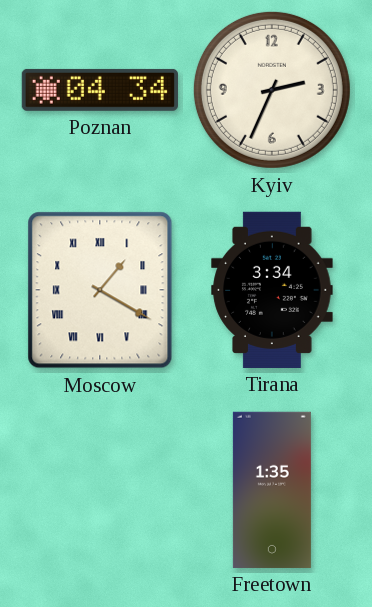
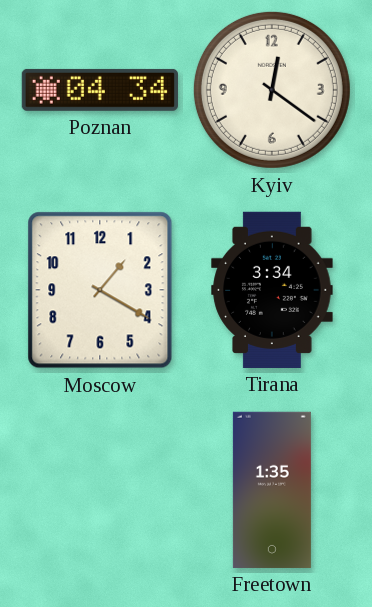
Kyiv: 2:34 -> 12:21 (272, 90)
Moscow numerals: Roman -> Arabic (100, 290)
